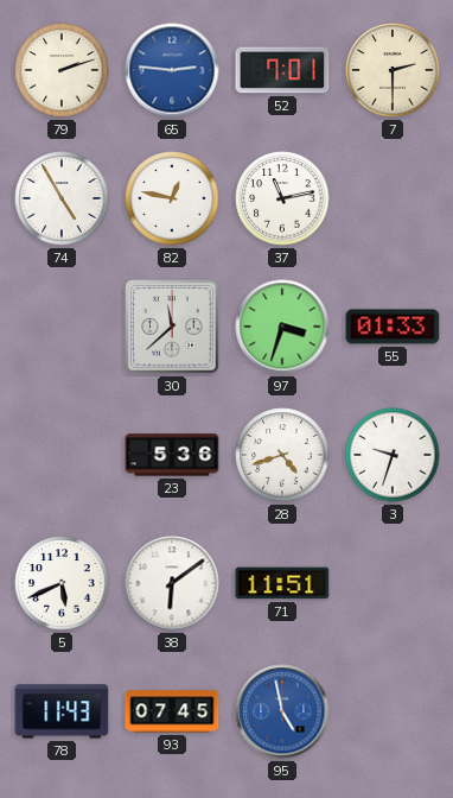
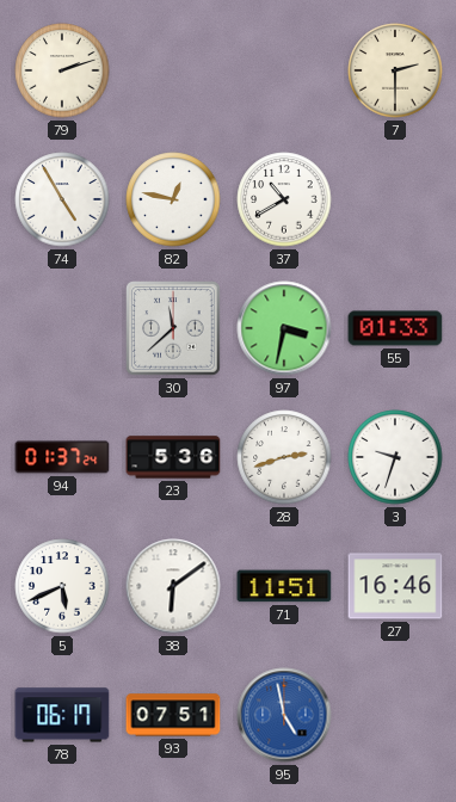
65: 2:46 -> none (172, 70)
52: 7:01 -> none (282, 70)
37: 11:13 -> 10:40 (284, 199)
97: 3:33 -> 3:32 (284, 328)
94: none -> 01:37 (62, 457)
28: 4:42 -> 2:42 (284, 457)
27: none -> 16:46 (395, 586)
78: 11:43 -> 06:17 (62, 715)
93: 07:45 -> 07:51 (173, 715)
